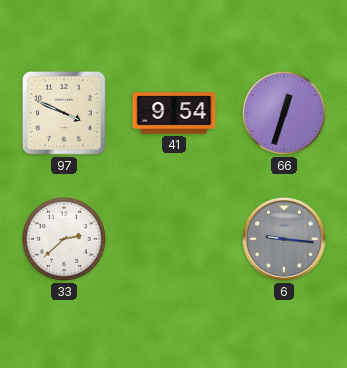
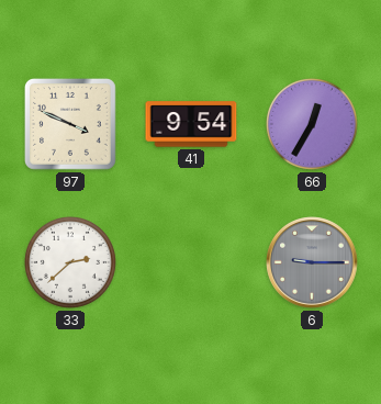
66: 12:33 -> 12:35 (312, 124)
6: 9:16 -> 9:15 (312, 262)
